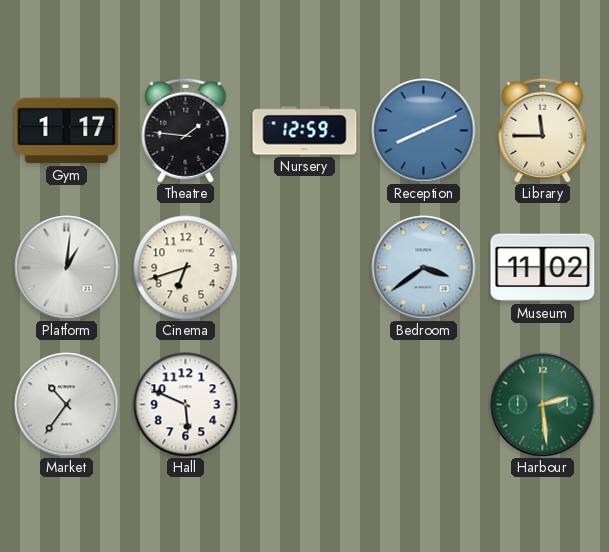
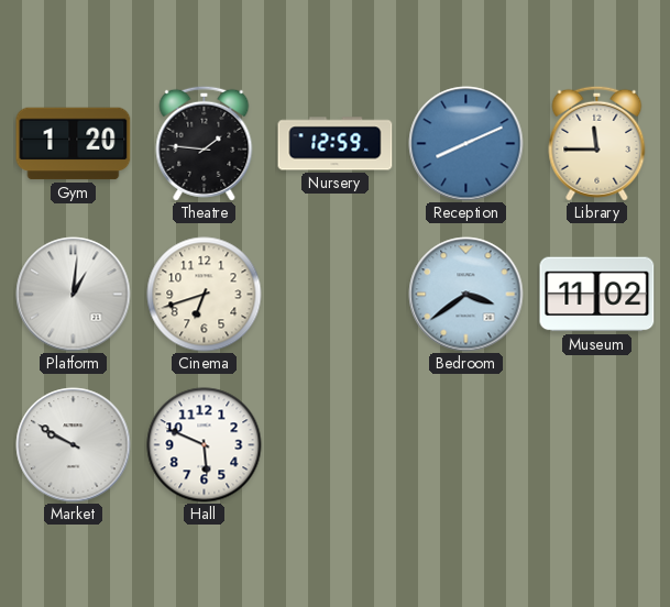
Gym: 1:17 -> 1:20 (74, 144)
Market: 10:36 -> 9:50 (74, 445)
Harbour: 2:29 -> none (543, 405)
